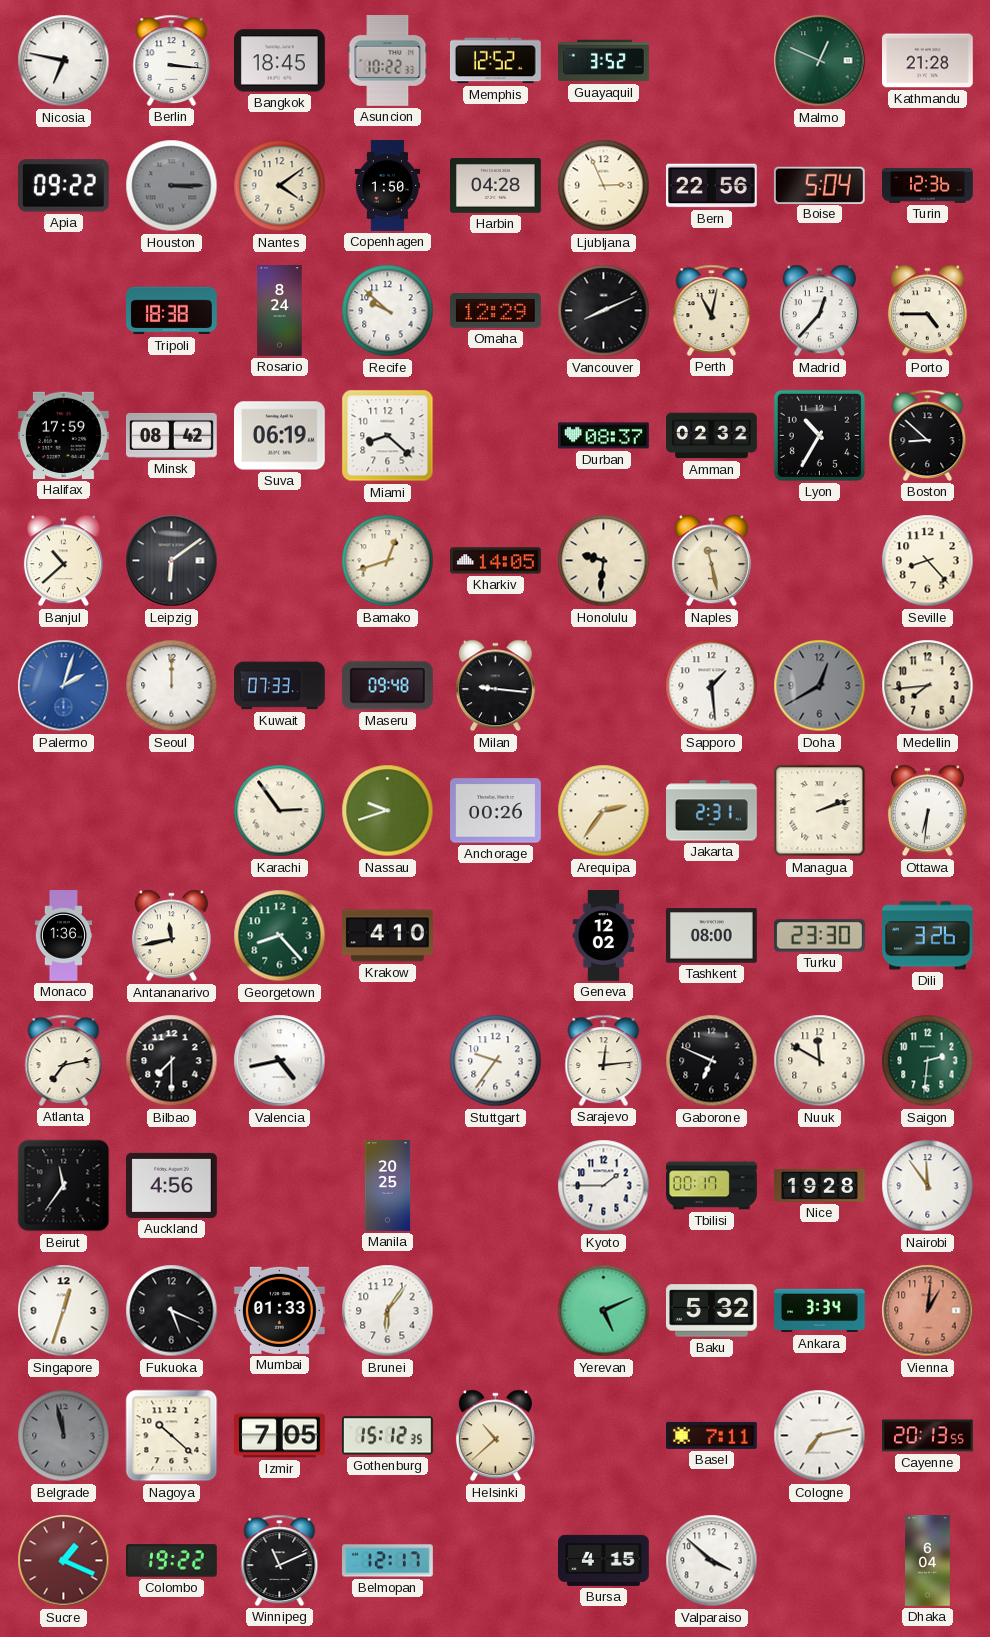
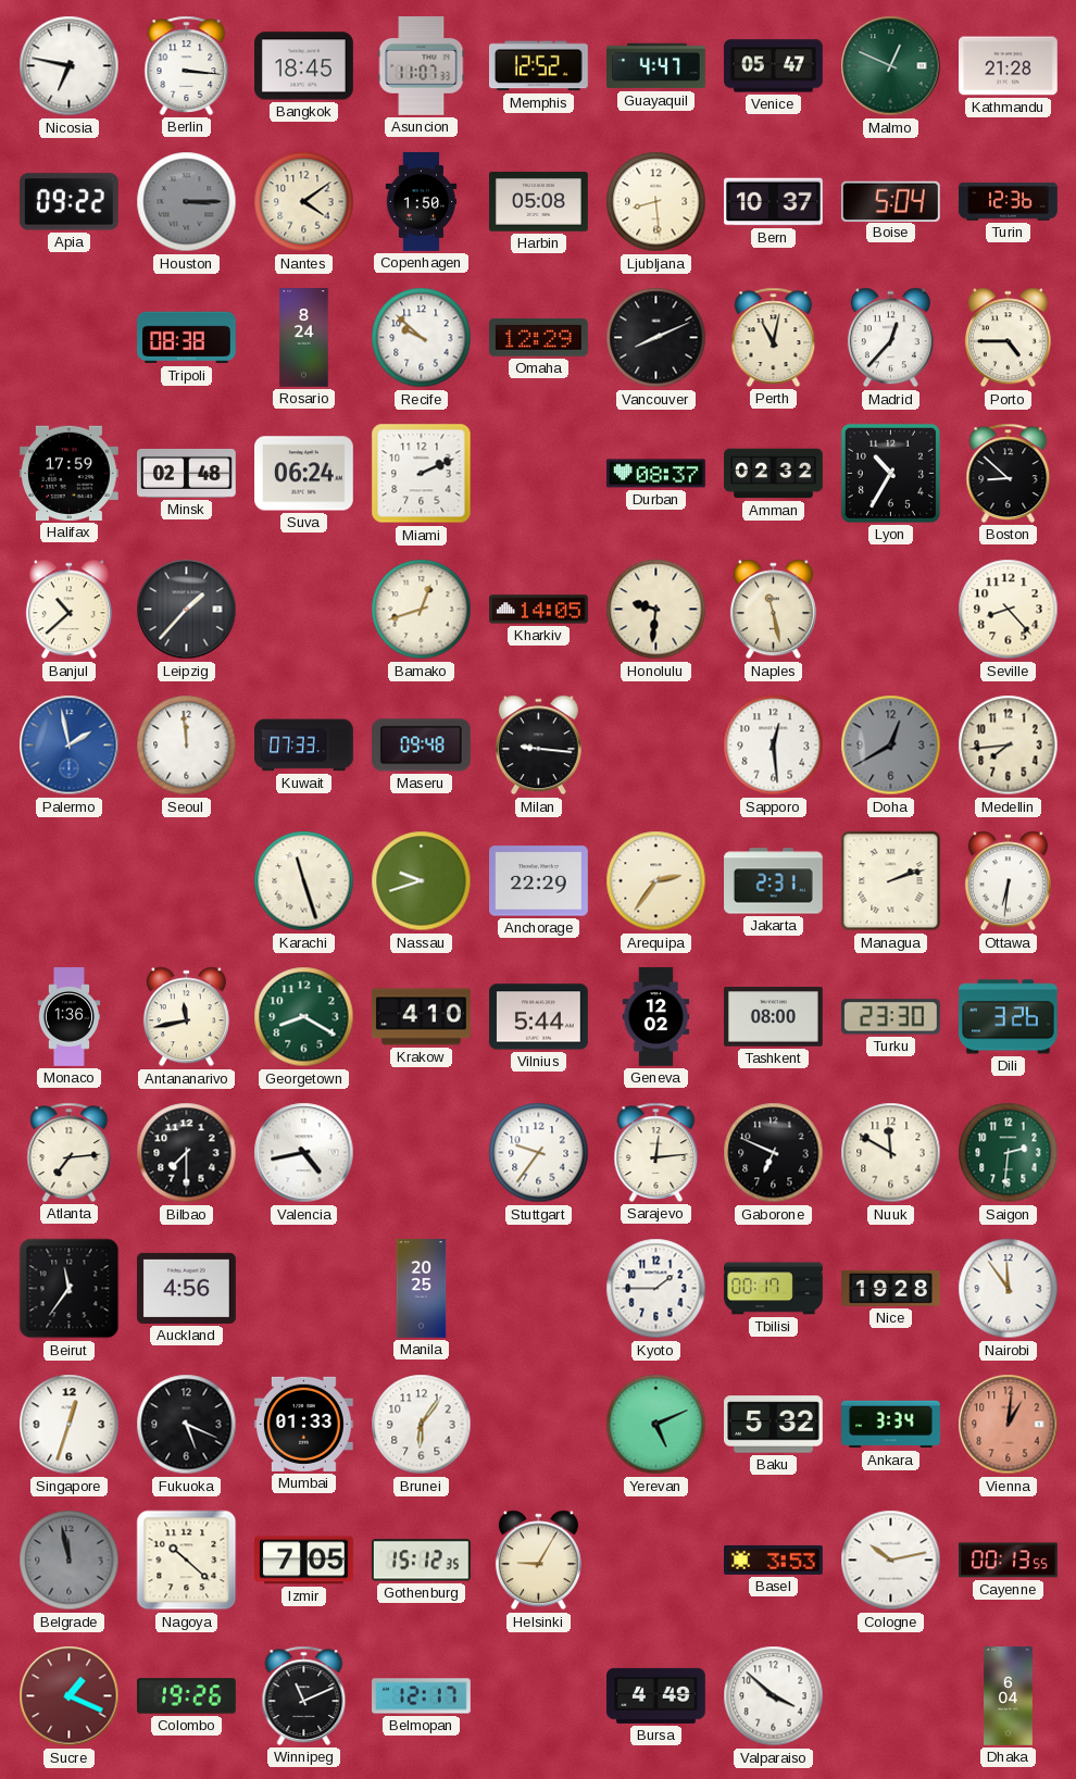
Asuncion: 10:22 -> 11:07 (422, 66)
Guayaquil: 3:52 -> 4:47 (656, 66)
Venice: none -> 05:47 (774, 66)
Harbin: 04:28 -> 05:08 (539, 202)
Ljubljana: 2:56 -> 8:29 (656, 202)
Bern: 22:56 -> 10:37 (774, 202)
Tripoli: 18:38 -> 08:38 (187, 338)
Minsk: 08:42 -> 02:48 (187, 473)
Suva: 06:19 -> 06:24 (304, 474)
Miami: 8:22 -> 2:11 (422, 474)
Leipzig: 6:09 -> 1:37 (187, 610)
Palermo: 2:03 -> 1:58 (70, 746)
Seoul: 12:00 -> 11:59 (187, 746)
Sapporo: 1:29 -> 12:29 (774, 746)
Karachi: 2:54 -> 11:27 (304, 881)
Anchorage: 00:26 -> 22:29 (539, 881)
Georgetown: 8:23 -> 8:20 (304, 1017)
Vilnius: none -> 5:44 (539, 1017)
Atlanta: 7:13 -> 7:14 (70, 1152)
Helsinki: 10:38 -> 9:05 (538, 1561)
Basel: 7:11 -> 3:53 (774, 1559)
Cologne: 7:13 -> 10:13 (891, 1561)
Cayenne: 20:13 -> 00:13 (1009, 1561)
Colombo: 19:22 -> 19:26 (186, 1696)
Bursa: 4:15 -> 4:49 (656, 1695)
